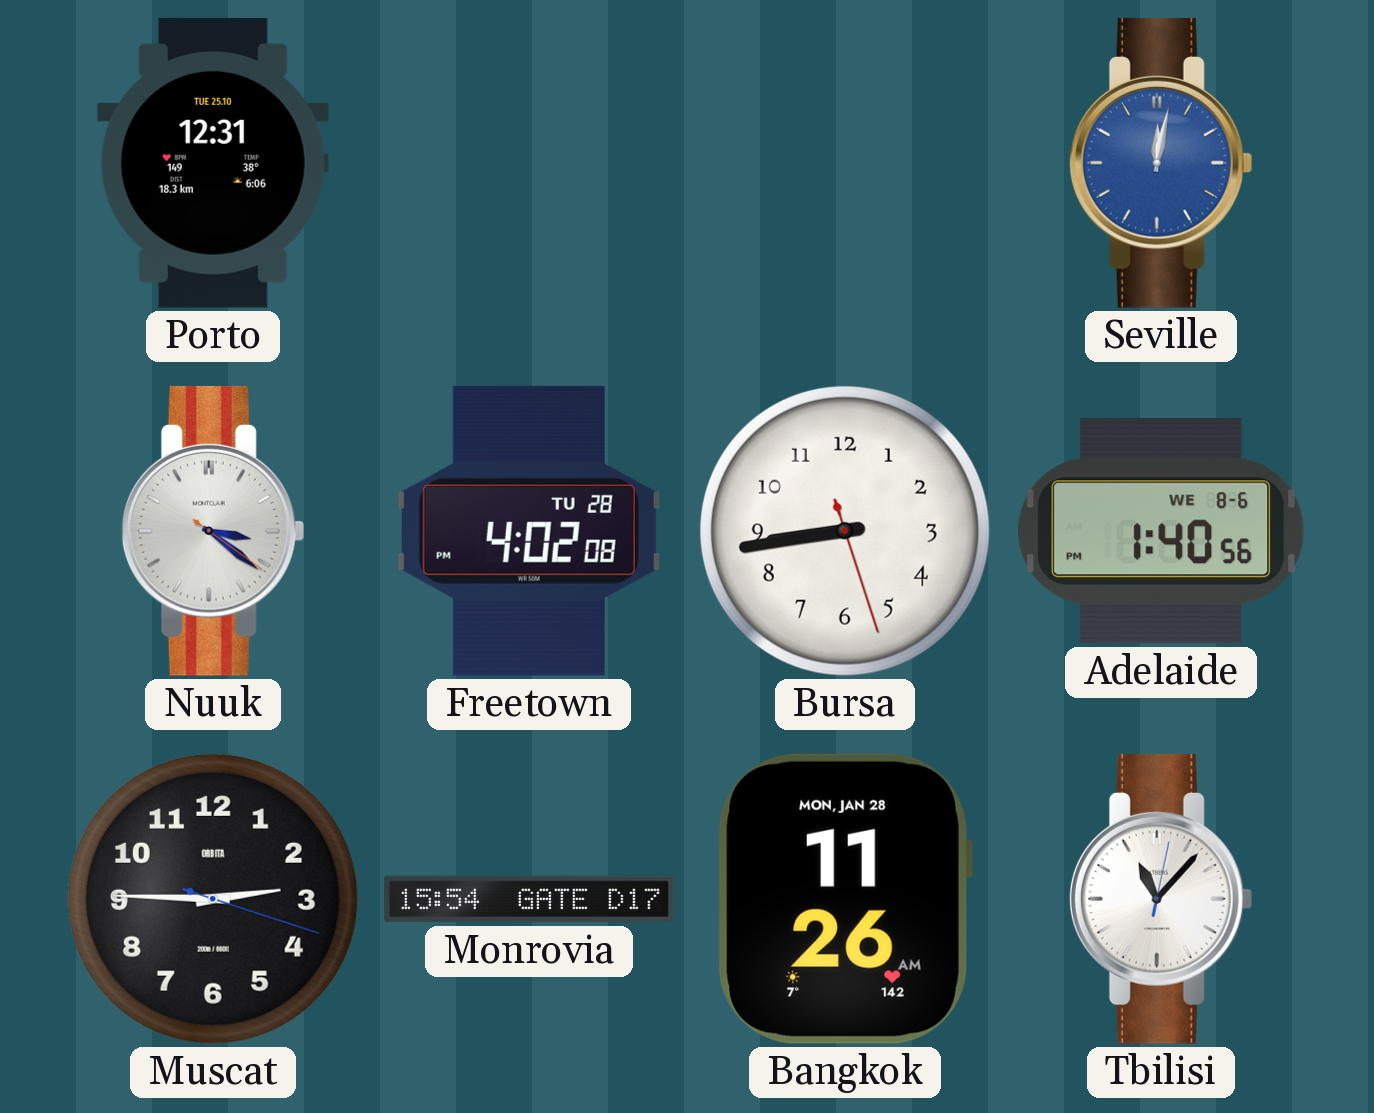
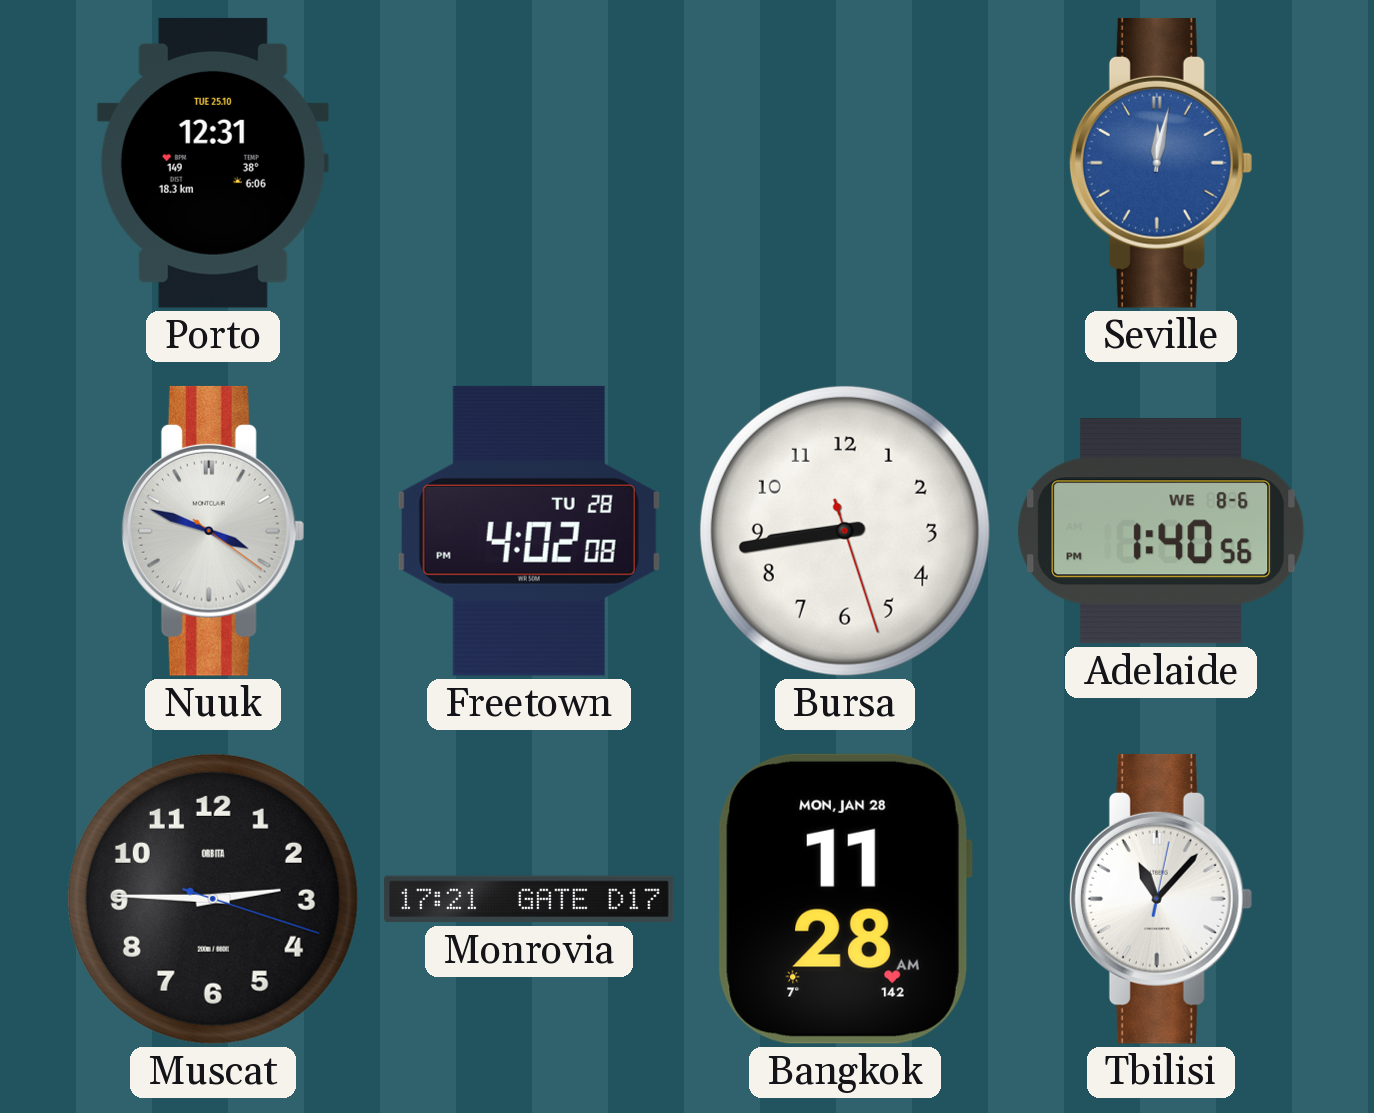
Nuuk: 3:21 -> 3:48 (213, 531)
Monrovia: 15:54 -> 17:21 (529, 899)
Bangkok: 11:26 -> 11:28 (845, 899)
